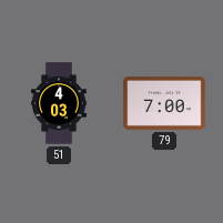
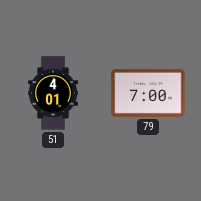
51: 4:03 -> 4:01 (53, 93)
